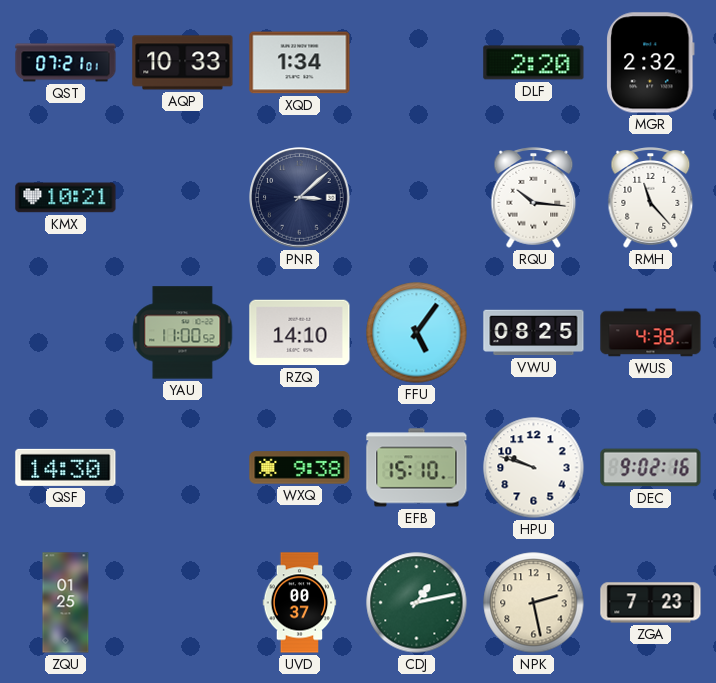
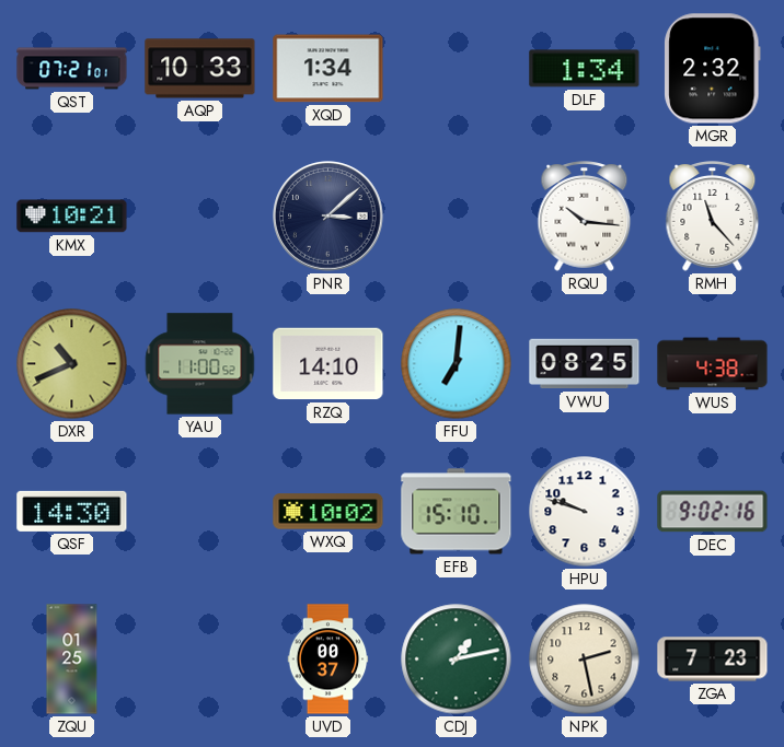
DLF: 2:20 -> 1:34 (585, 69)
DXR: none -> 10:41 (72, 364)
FFU: 5:06 -> 7:01 (457, 364)
WXQ: 9:38 -> 10:02 (328, 512)
